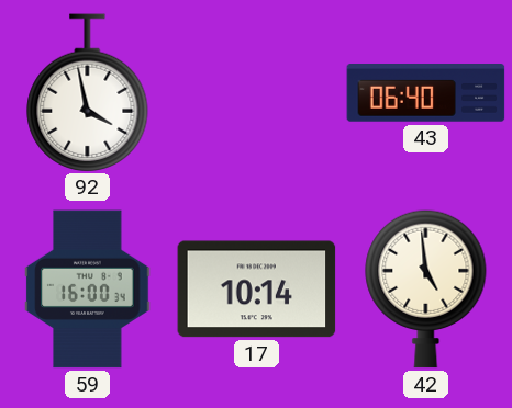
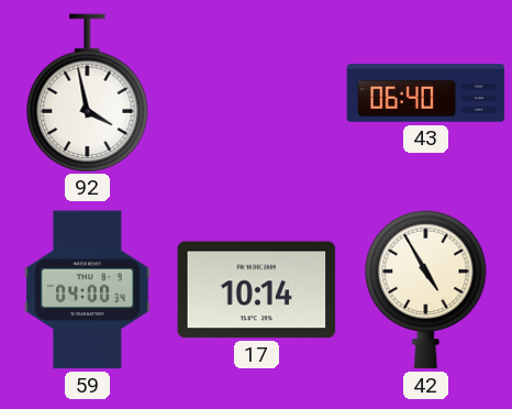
59: 16:00 -> 04:00 (88, 290)
42: 4:59 -> 4:55 (426, 289)
